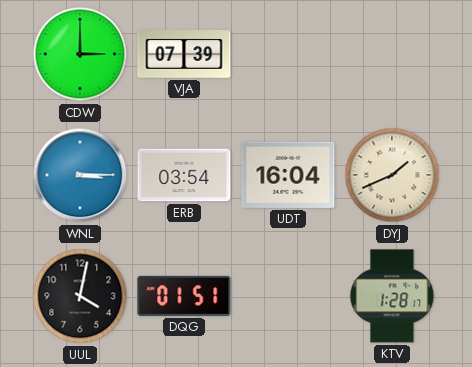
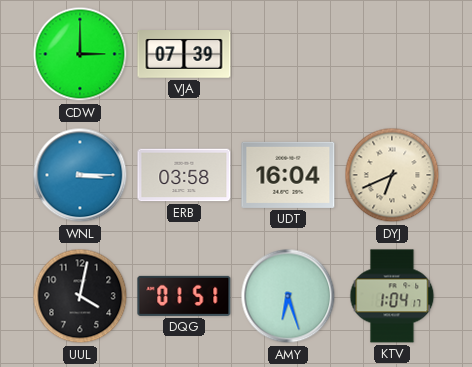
ERB: 03:54 -> 03:58 (184, 175)
DYJ: 1:41 -> 6:41 (392, 175)
AMY: none -> 6:27 (288, 296)
KTV: 1:28 -> 1:04 (392, 296)
